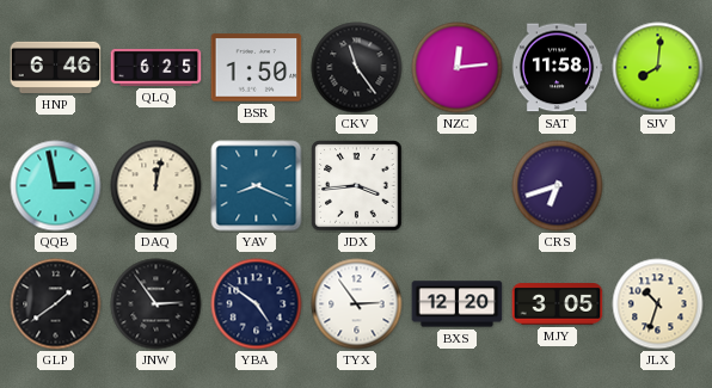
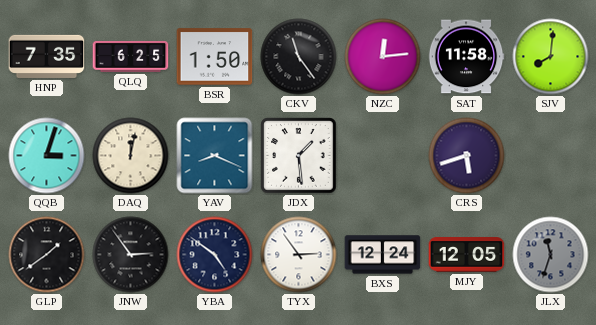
HNP: 6:46 -> 7:35 (47, 56)
QQB: 2:58 -> 3:03 (47, 156)
JDX: 3:44 -> 1:29 (299, 156)
CRS: 6:42 -> 5:42 (467, 156)
BXS: 12:20 -> 12:24 (383, 255)
MJY: 3:05 -> 12:05 (467, 255)
JLX: 10:33 -> 11:33 (551, 255)
JLX dial: cream -> grey (551, 255)
